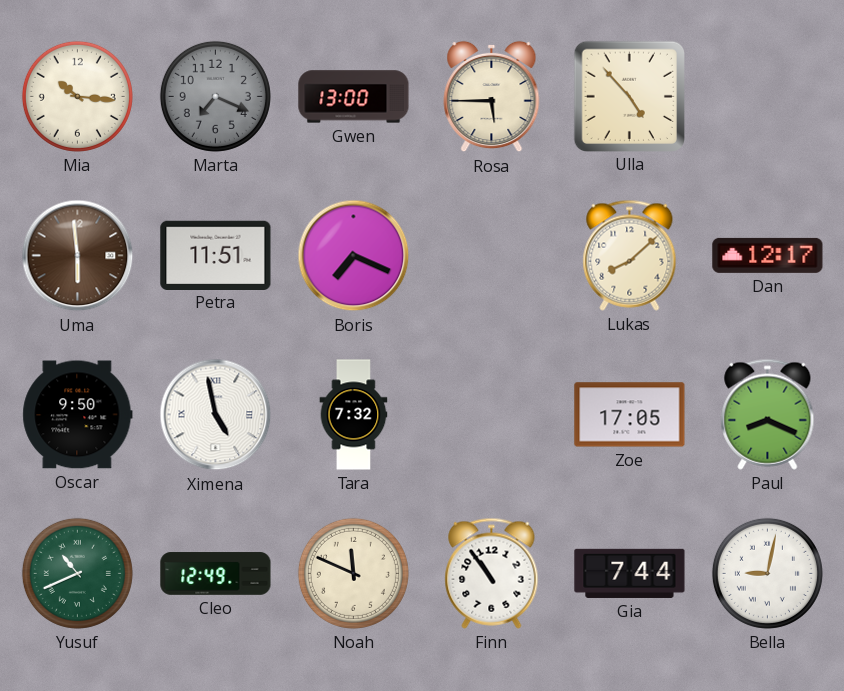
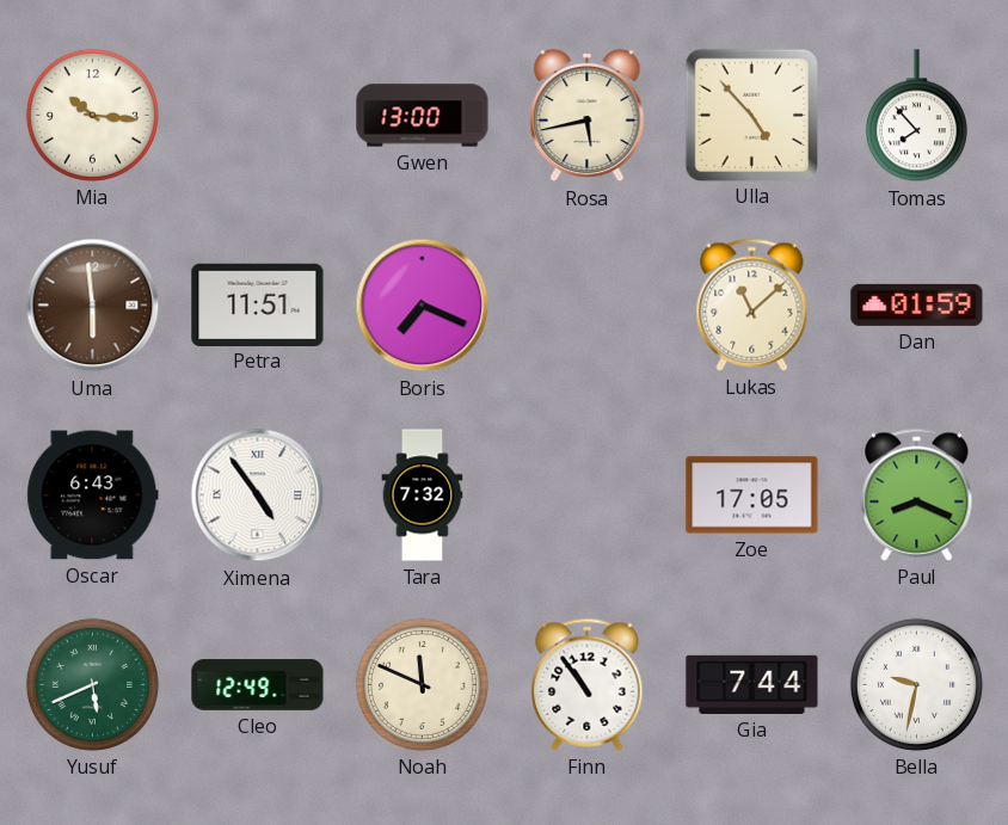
Marta: 7:19 -> none (215, 96)
Rosa: 5:45 -> 5:43 (588, 116)
Tomas: none -> 7:53 (916, 116)
Lukas: 8:08 -> 11:08 (752, 304)
Dan: 12:17 -> 01:59 (917, 304)
Oscar: 9:50 -> 6:43 (93, 495)
Ximena: 4:58 -> 4:54 (258, 495)
Yusuf: 10:41 -> 5:41 (92, 684)
Bella: 9:02 -> 9:32 (916, 684)
